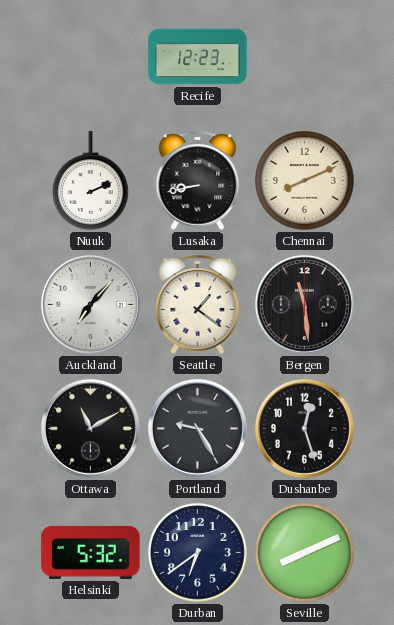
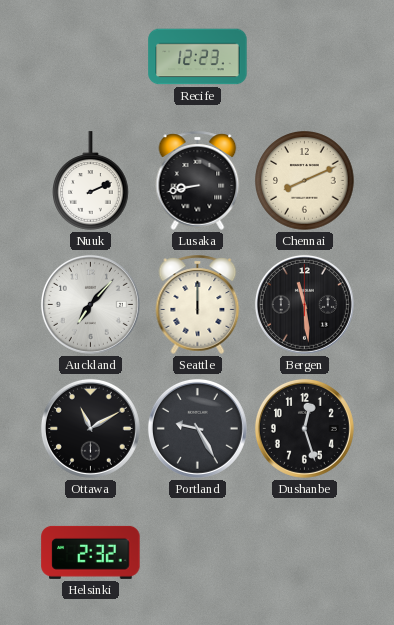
Seattle: 1:21 -> 12:00 (198, 304)
Helsinki: 5:32 -> 2:32 (91, 552)
Durban: 6:39 -> none (198, 553)
Seville: 8:11 -> none (305, 553)
